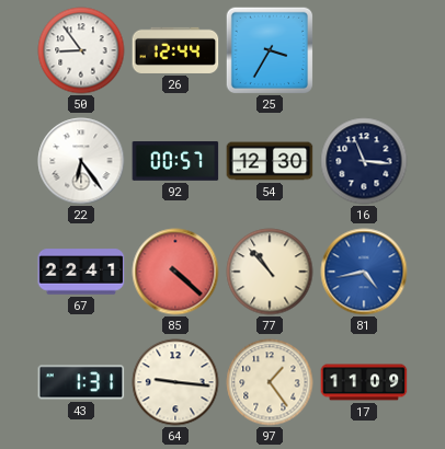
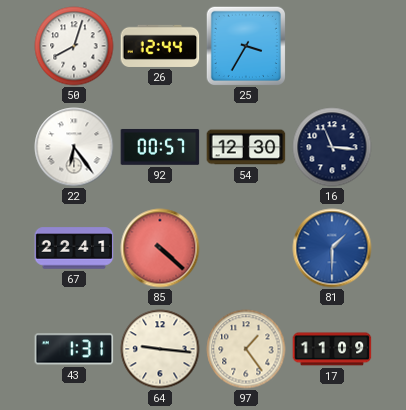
50: 8:54 -> 8:03 (74, 46)
77: 10:53 -> none (270, 272)
81: 4:43 -> 1:30 (332, 248)
